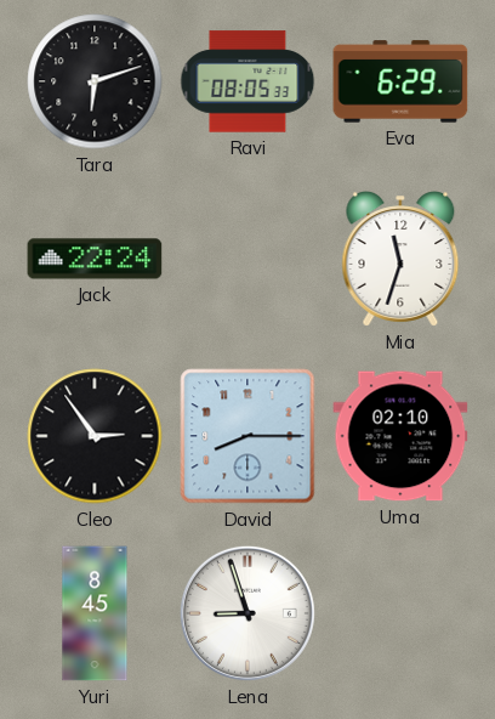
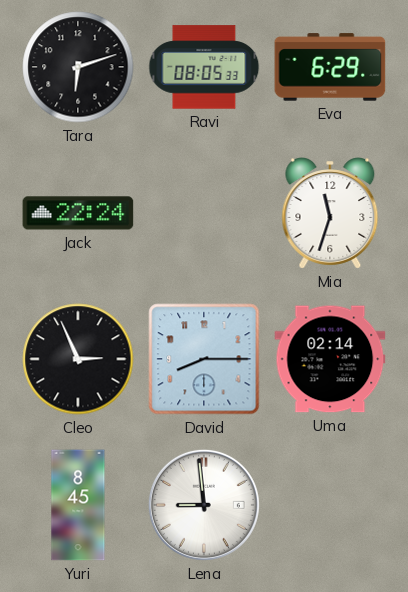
Cleo: 2:54 -> 2:56 (78, 359)
Uma: 02:10 -> 02:14 (330, 359)
Lena: 8:57 -> 8:59 (204, 505)
